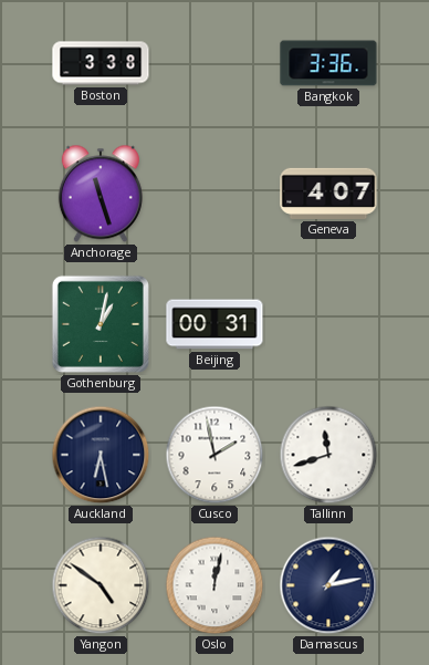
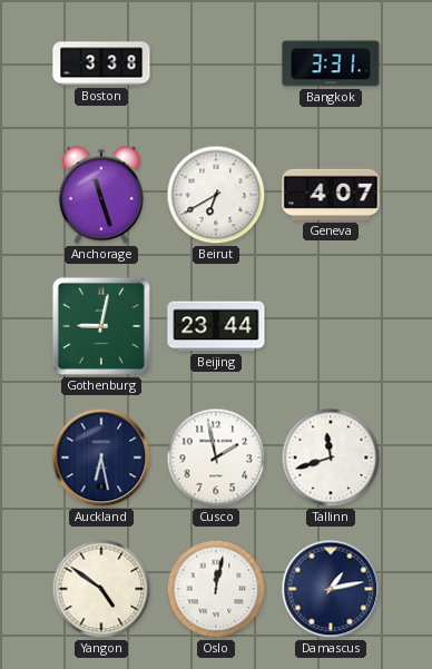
Bangkok: 3:36 -> 3:31 (331, 63)
Beirut: none -> 6:40 (216, 195)
Gothenburg: 1:02 -> 9:02 (101, 326)
Beijing: 00:31 -> 23:44 (216, 326)
